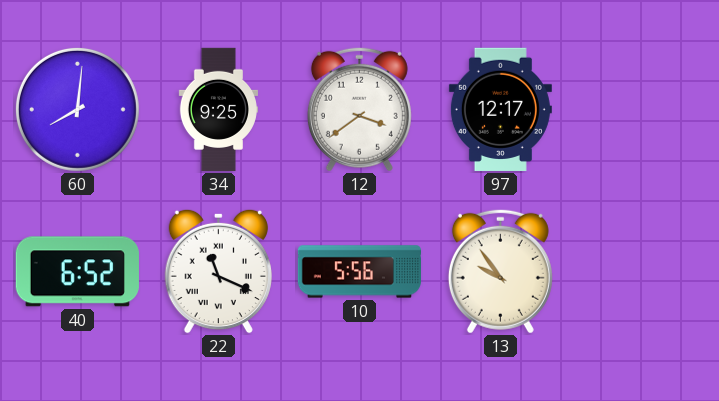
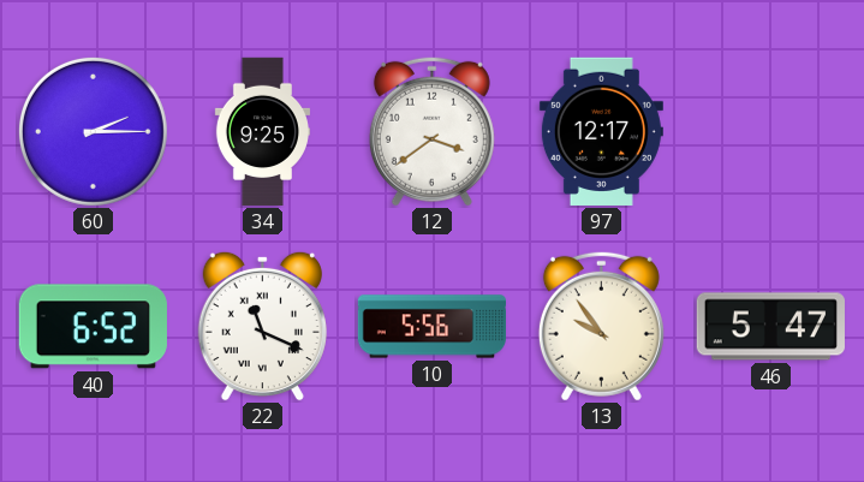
60: 8:01 -> 2:15 (93, 131)
46: none -> 5:47 (770, 327)
